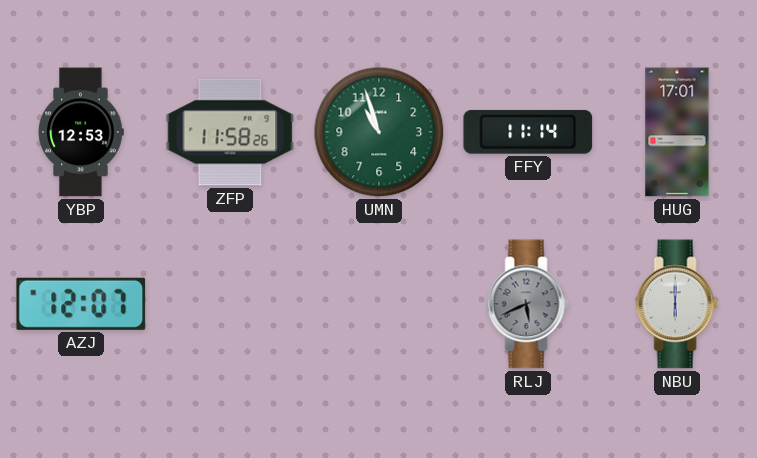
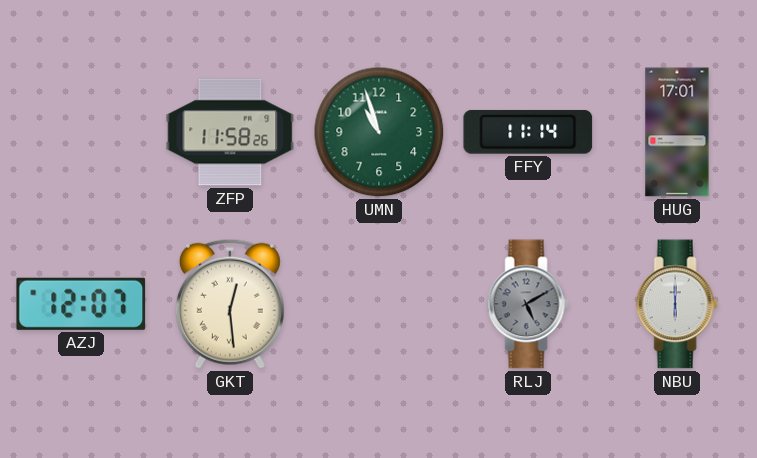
YBP: 12:53 -> none (81, 132)
GKT: none -> 12:29 (230, 304)
RLJ: 5:41 -> 5:10 (528, 304)
